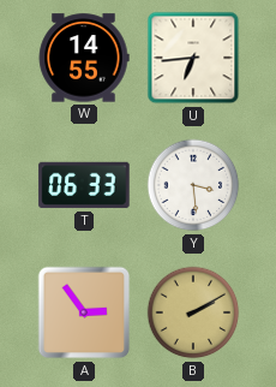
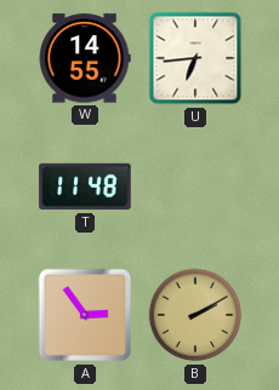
T: 06:33 -> 11:48 (85, 187)
Y: 3:29 -> none (193, 185)
